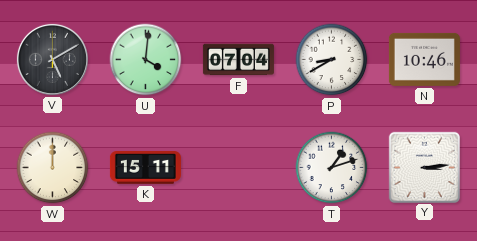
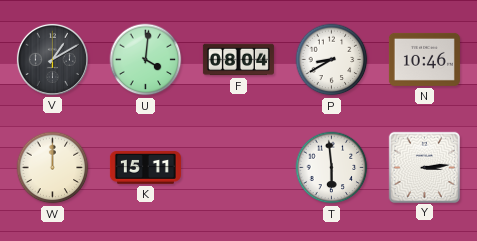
V: 5:10 -> 1:10 (52, 59)
F: 07:04 -> 08:04 (238, 60)
T: 1:12 -> 5:59 (332, 168)
